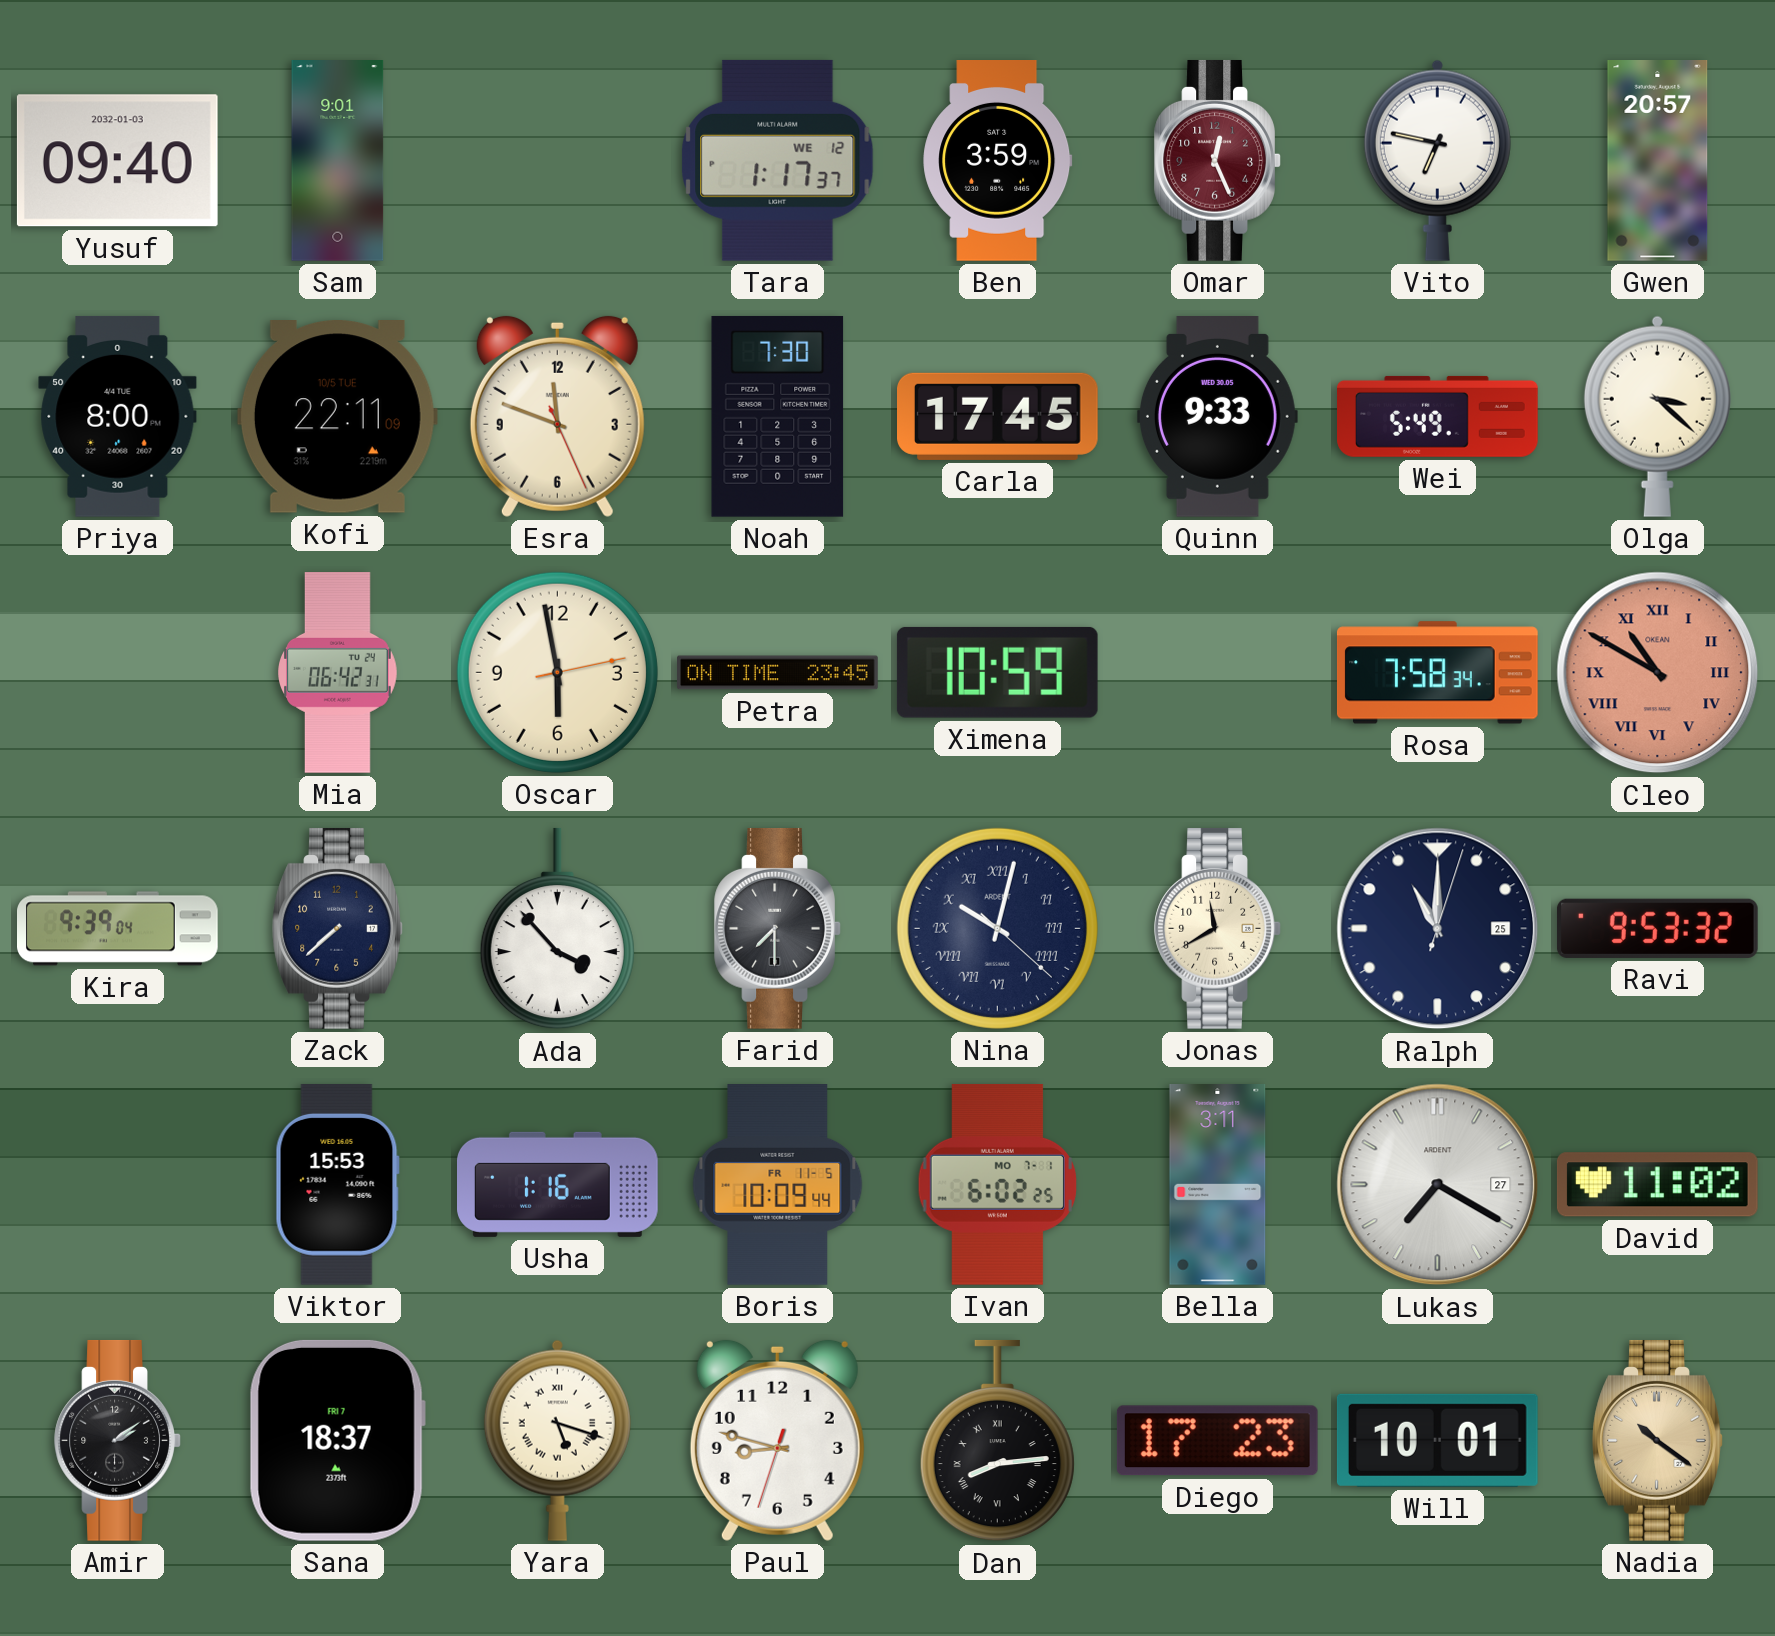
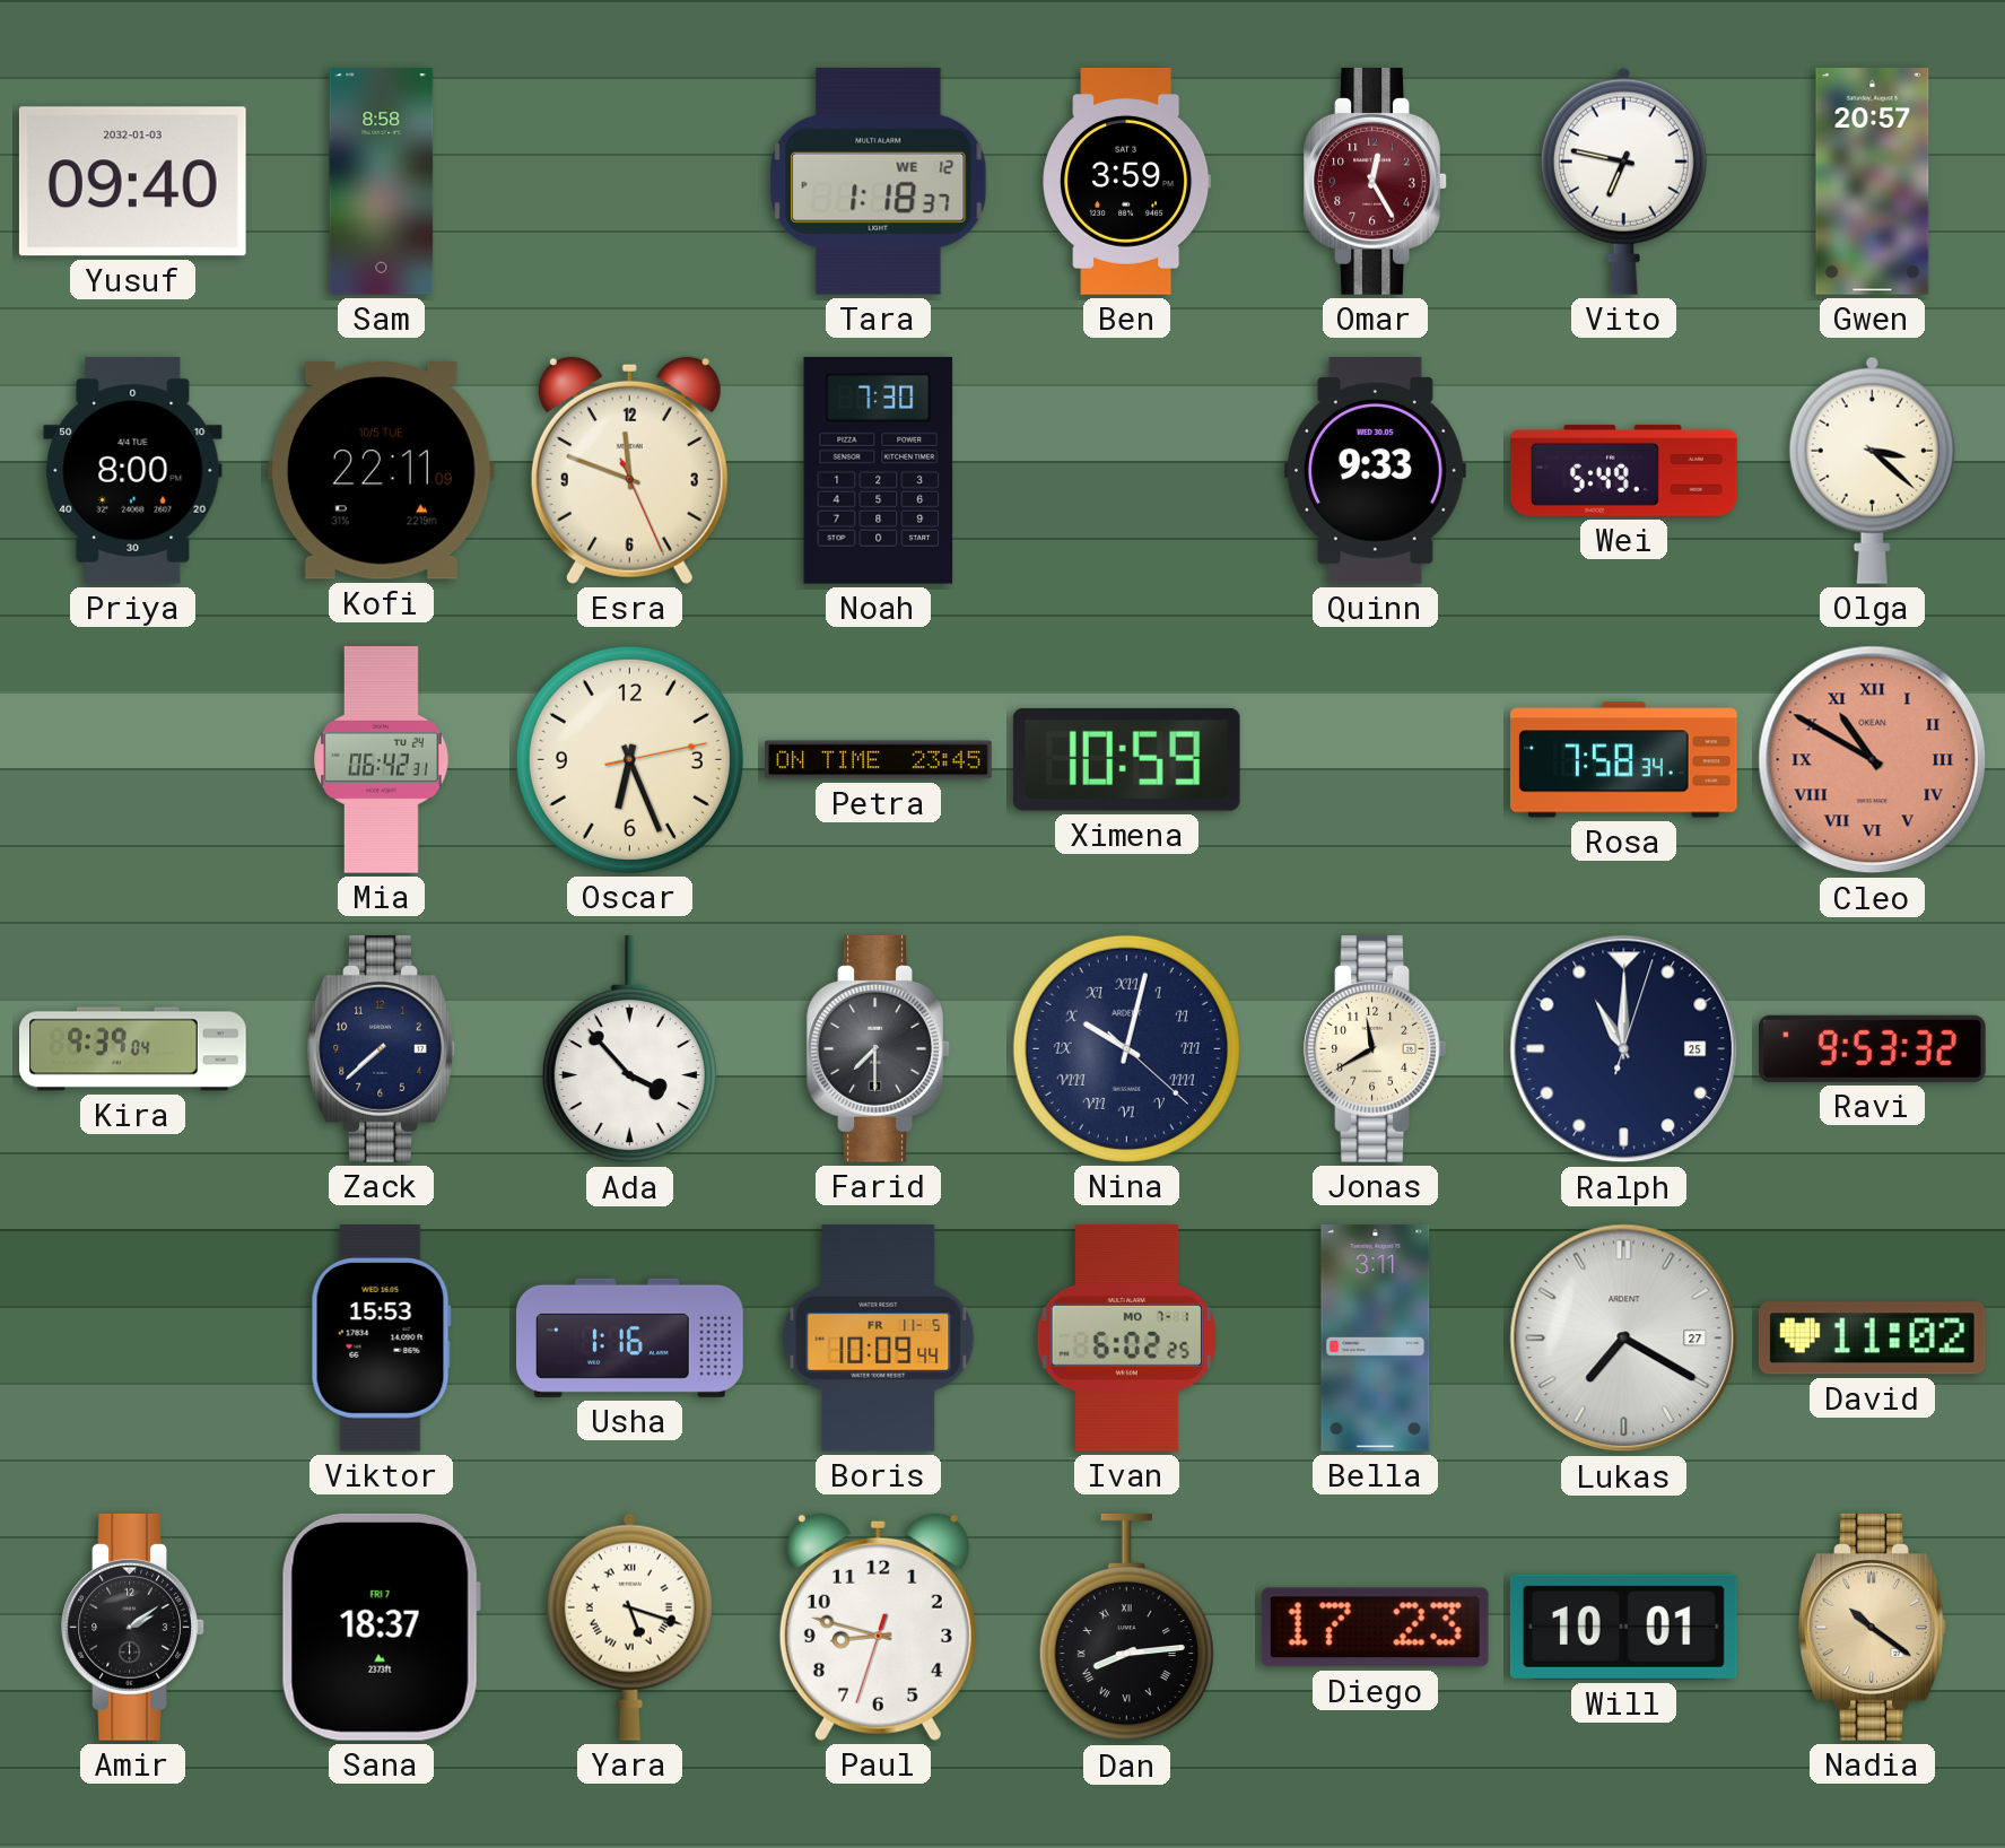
Sam: 9:01 -> 8:58 (382, 182)
Tara: 1:17 -> 1:18 (879, 181)
Omar: 12:26 -> 12:25 (1376, 181)
Carla: 17:45 -> none (998, 416)
Oscar: 5:58 -> 6:26 (629, 759)
